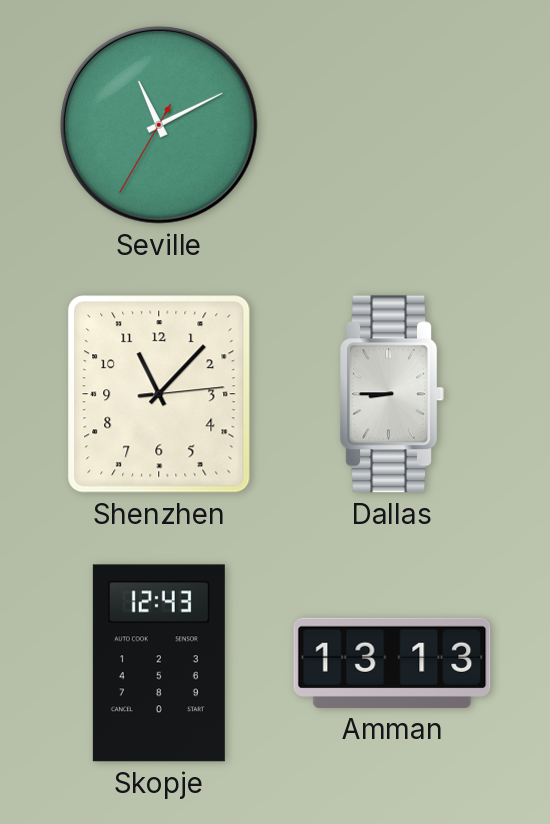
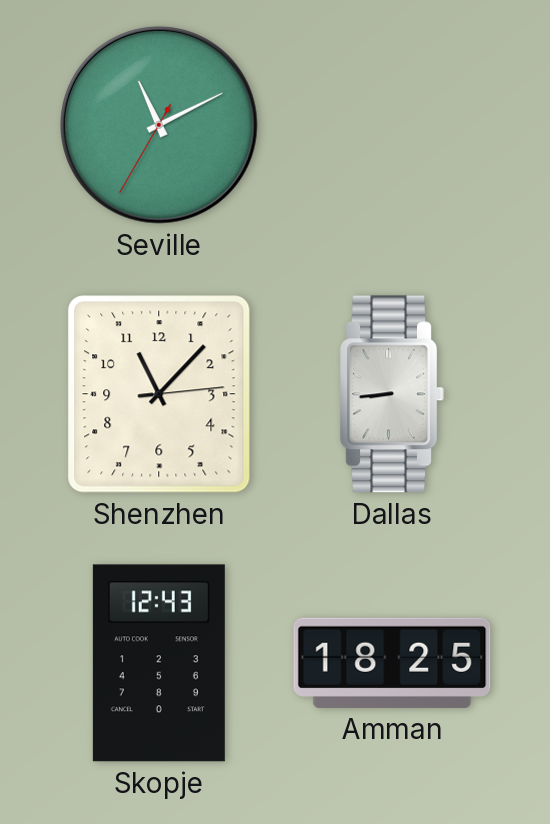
Dallas: 8:45 -> 8:44 (392, 394)
Amman: 13:13 -> 18:25 (392, 663)
